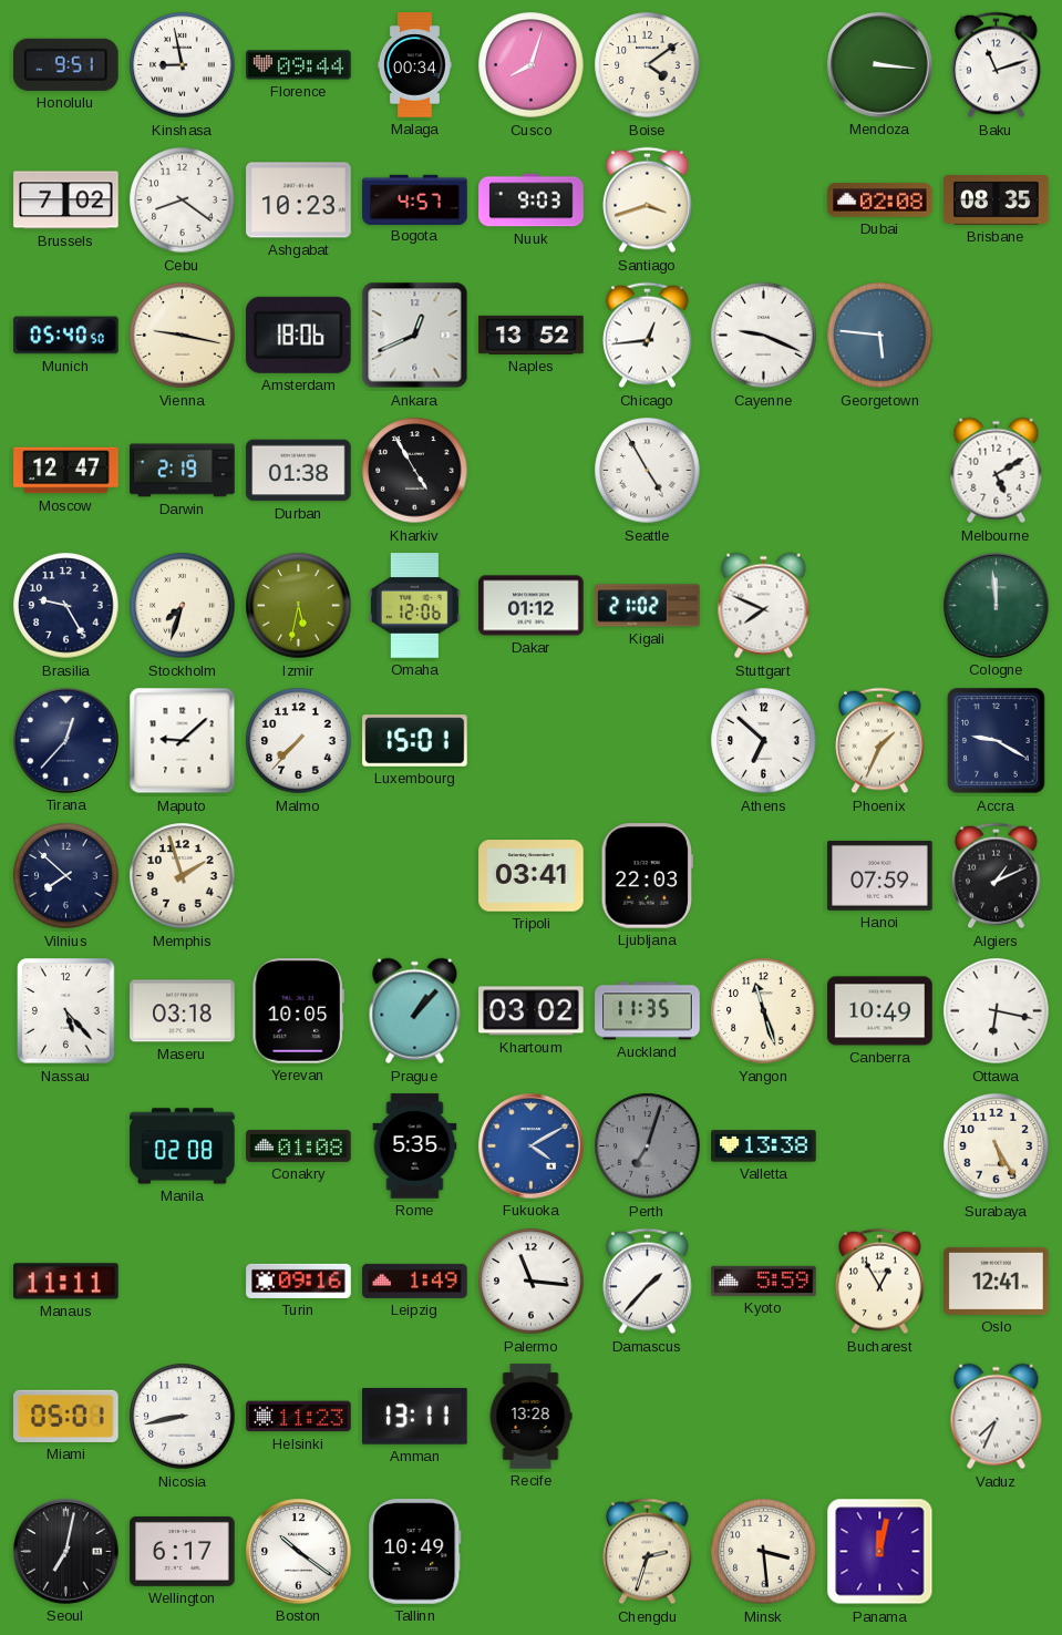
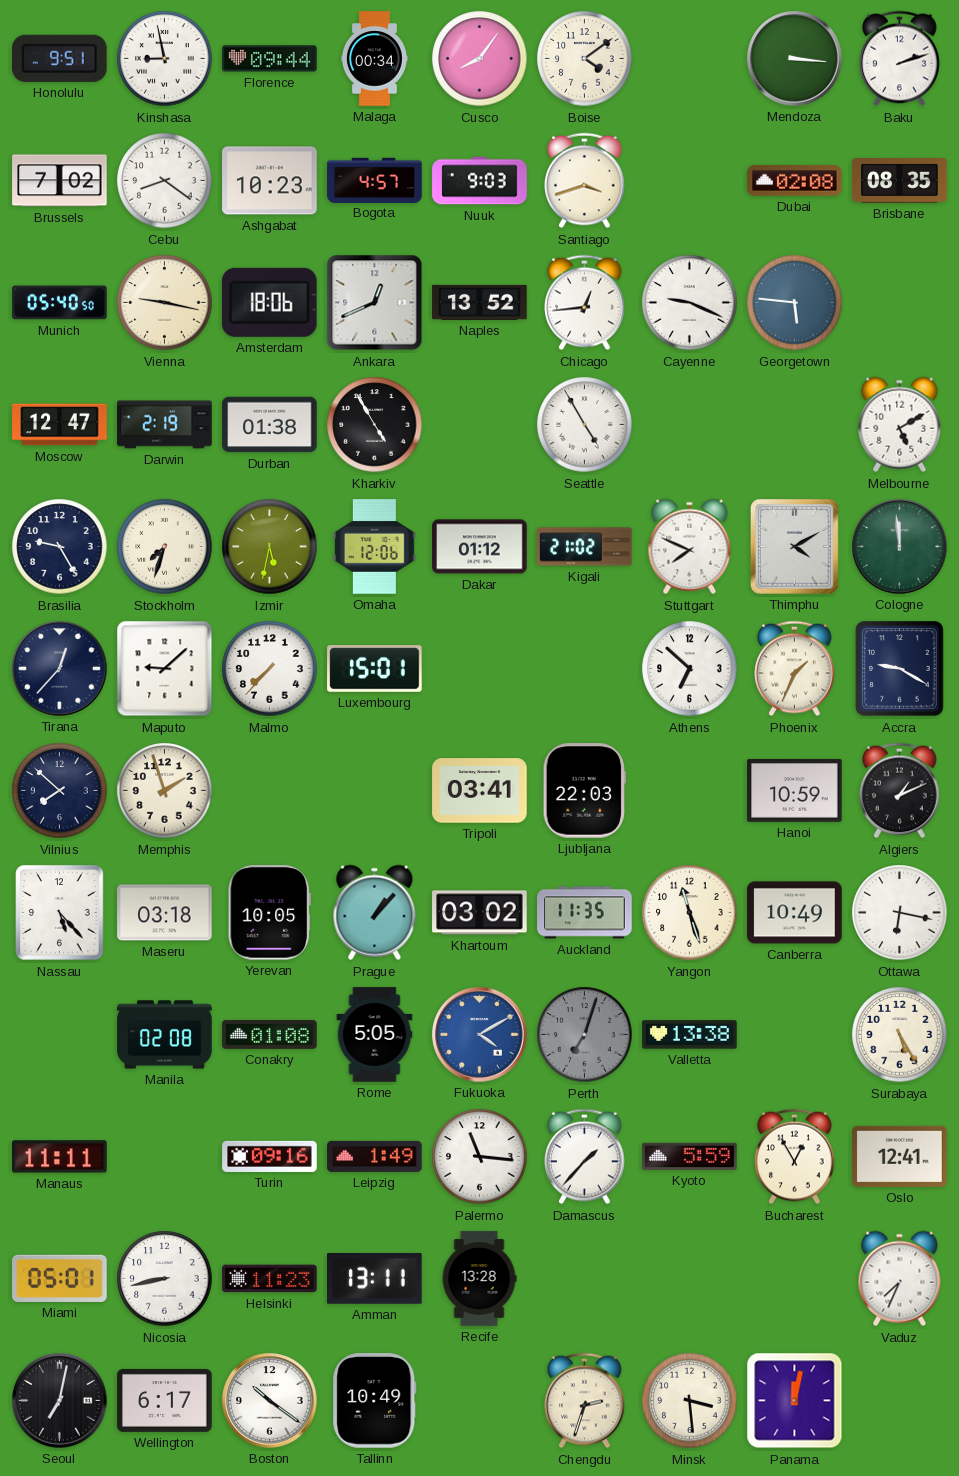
Cusco: 8:03 -> 8:06 (480, 59)
Baku: 11:12 -> 2:12 (900, 59)
Thimphu: none -> 4:10 (794, 546)
Hanoi: 07:59 -> 10:59 (795, 790)
Rome: 5:35 -> 5:05 (375, 1035)
